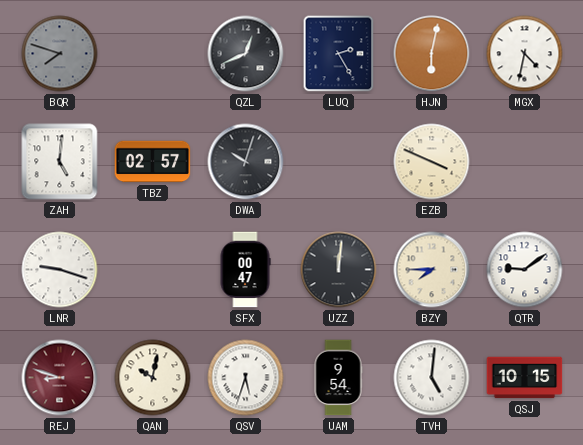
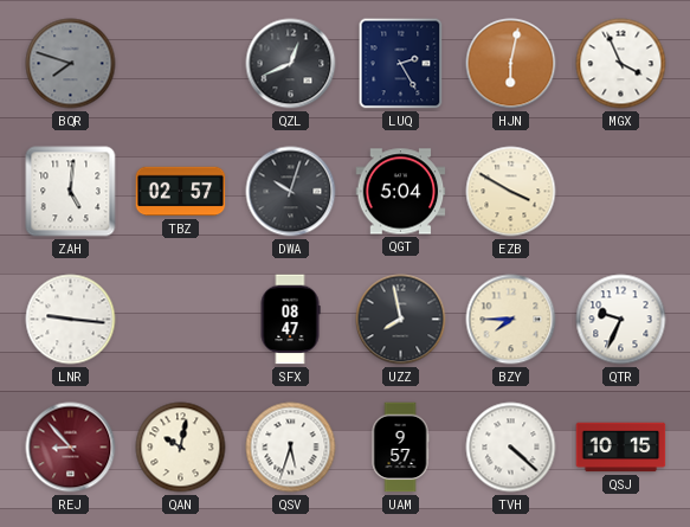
MGX: 4:32 -> 3:56 (621, 64)
QGT: none -> 5:04 (401, 192)
EZB: 3:49 -> 3:50 (511, 192)
LNR: 9:18 -> 9:16 (71, 320)
SFX: 00:47 -> 08:47 (290, 320)
UZZ: 12:01 -> 7:58 (401, 320)
QTR: 9:09 -> 9:34 (621, 320)
REJ: 8:48 -> 8:53 (71, 448)
UAM: 9:54 -> 9:57 (400, 448)
TVH: 5:01 -> 4:22 (511, 448)
